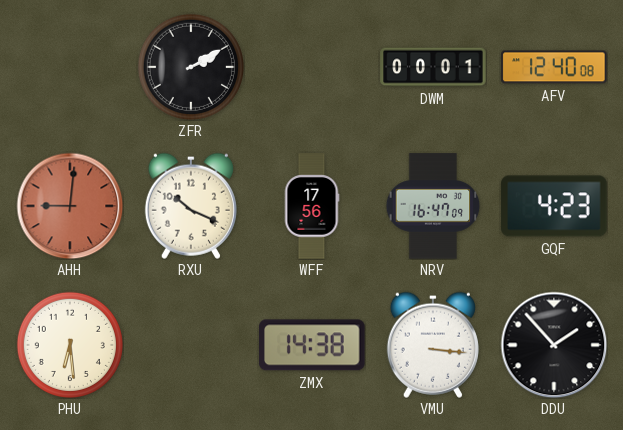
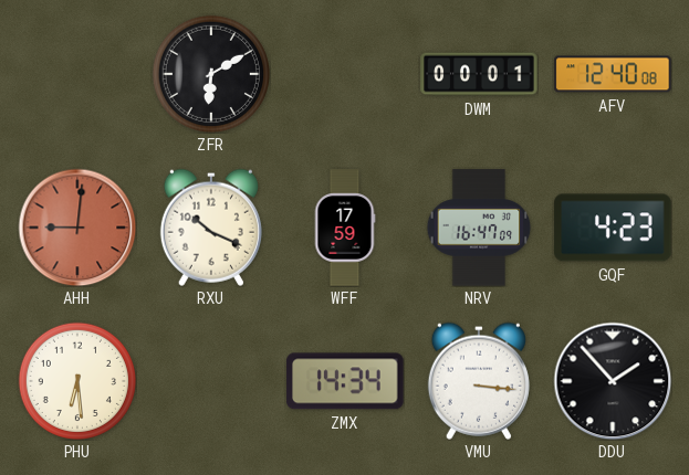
ZFR: 2:10 -> 6:10 (211, 74)
WFF: 17:56 -> 17:59 (345, 228)
ZMX: 14:38 -> 14:34 (345, 381)
